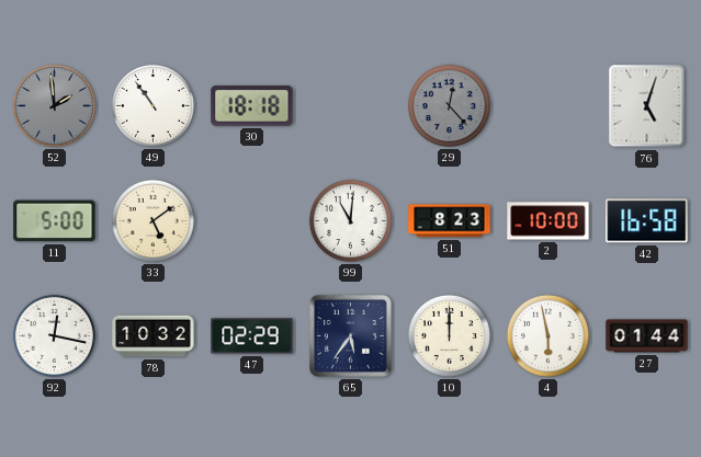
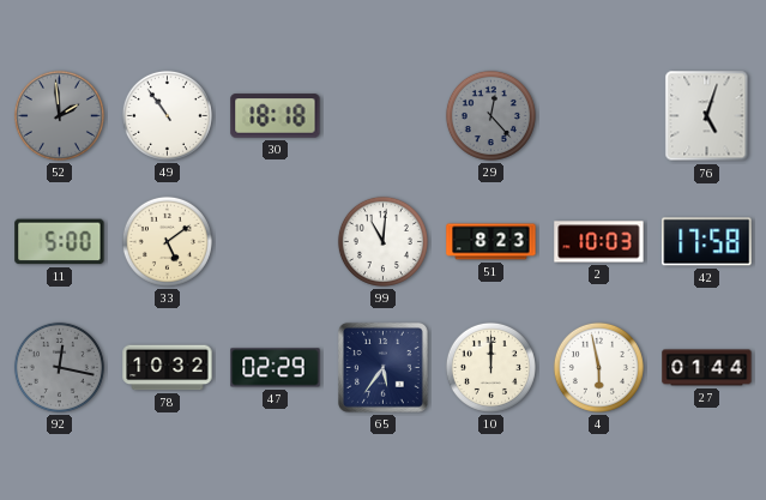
2: 10:00 -> 10:03 (599, 242)
42: 16:58 -> 17:58 (707, 242)
92 dial: white -> grey (59, 367)
